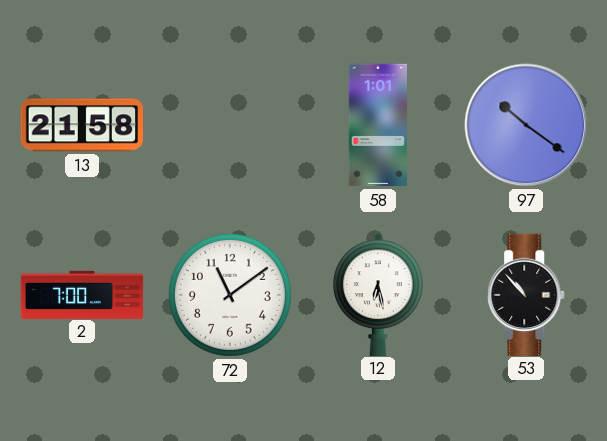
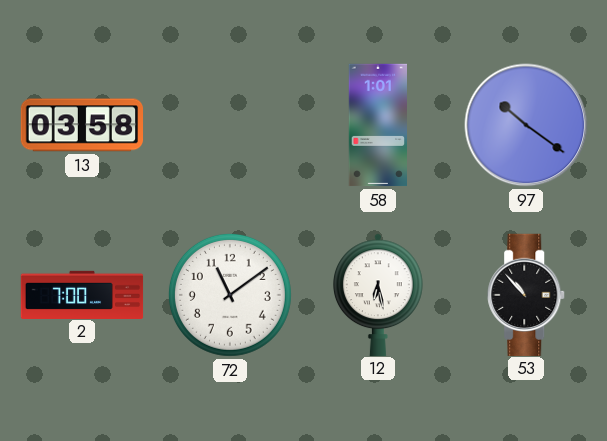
13: 21:58 -> 03:58 (82, 125)
